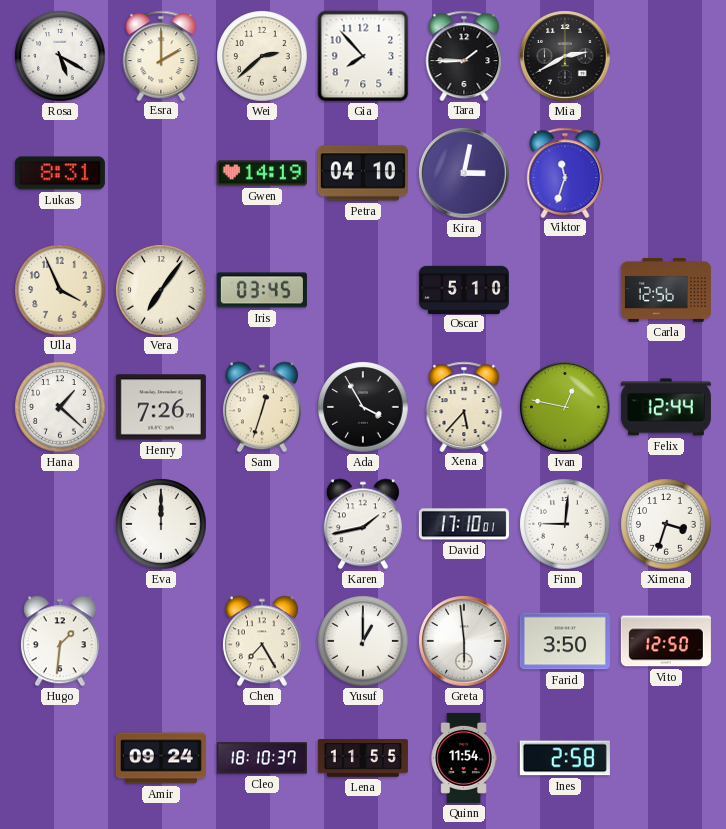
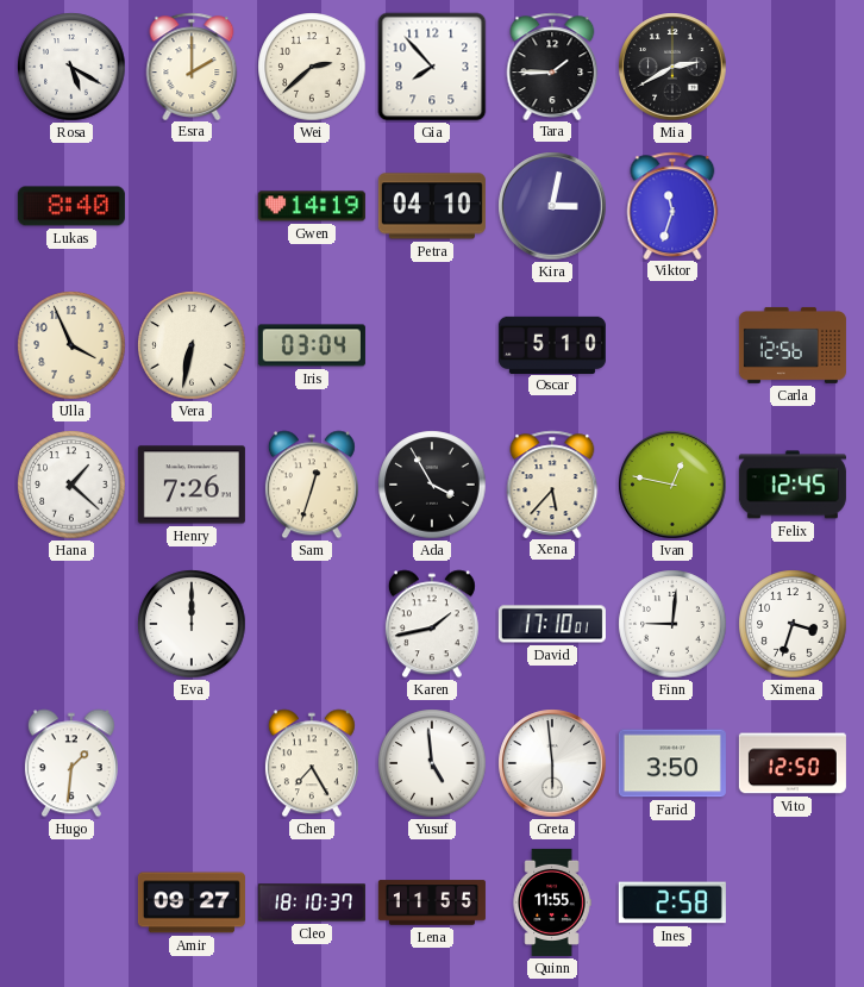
Lukas: 8:31 -> 8:40 (71, 206)
Vera: 7:06 -> 6:32 (192, 345)
Iris: 03:45 -> 03:04 (312, 345)
Felix: 12:44 -> 12:45 (793, 485)
Yusuf: 1:00 -> 4:59 (432, 763)
Amir: 09:24 -> 09:27 (192, 902)
Quinn: 11:54 -> 11:55 (552, 902)
